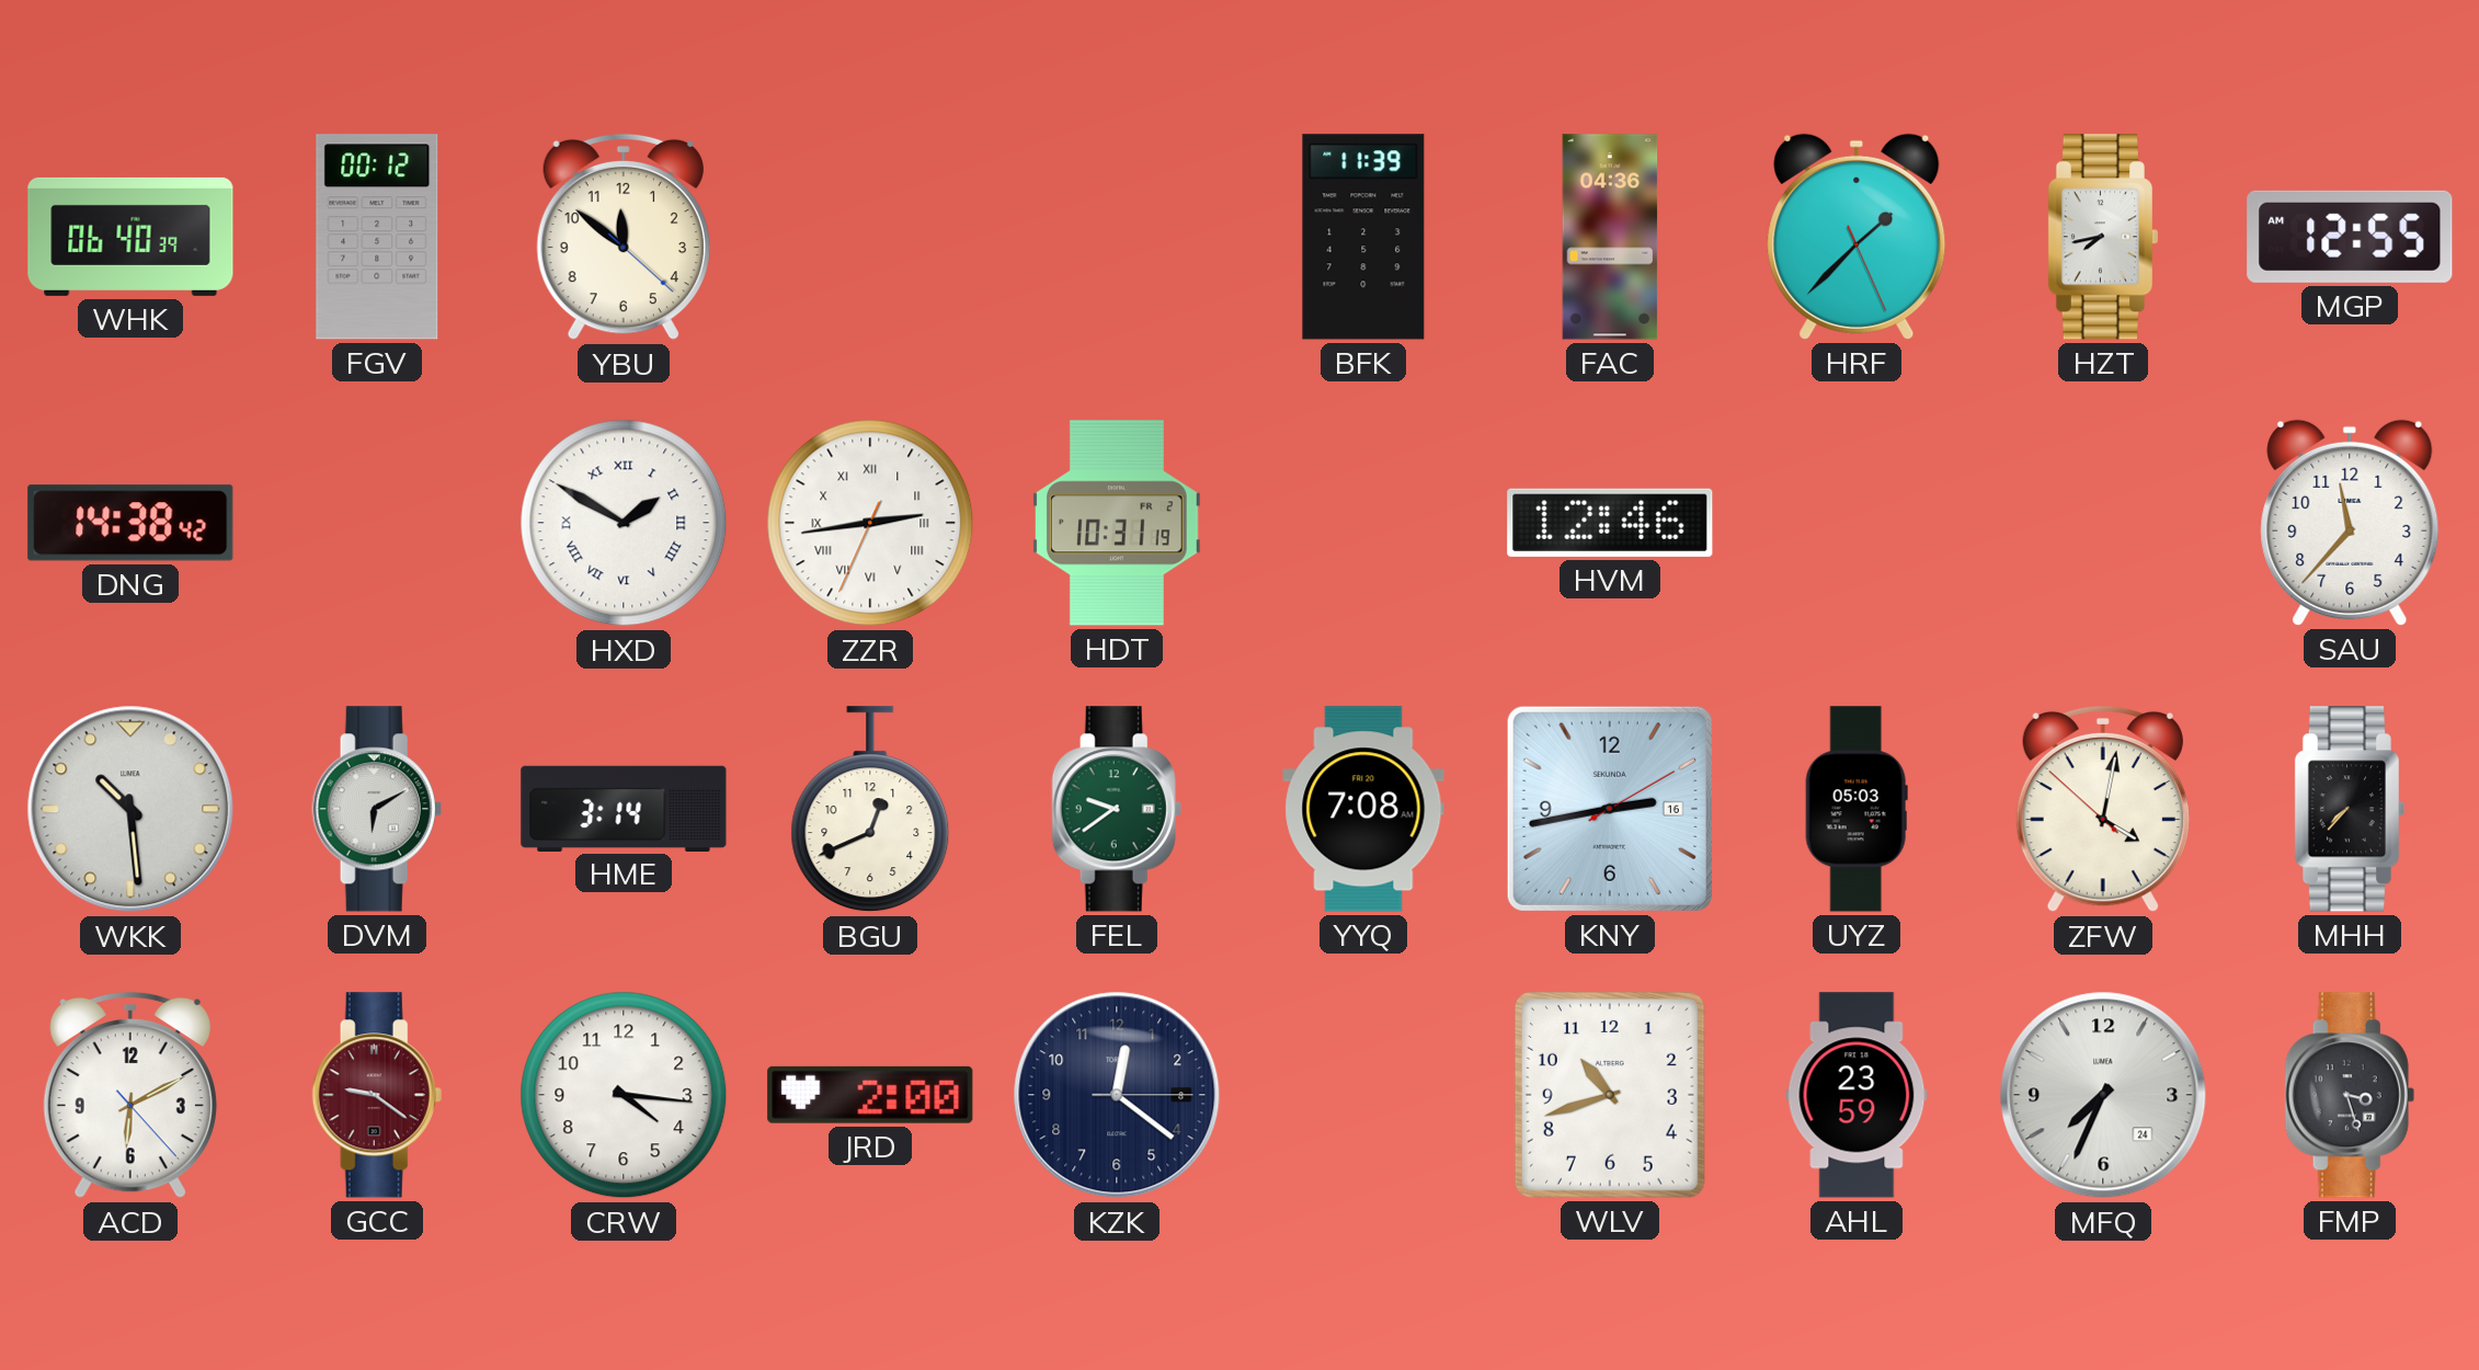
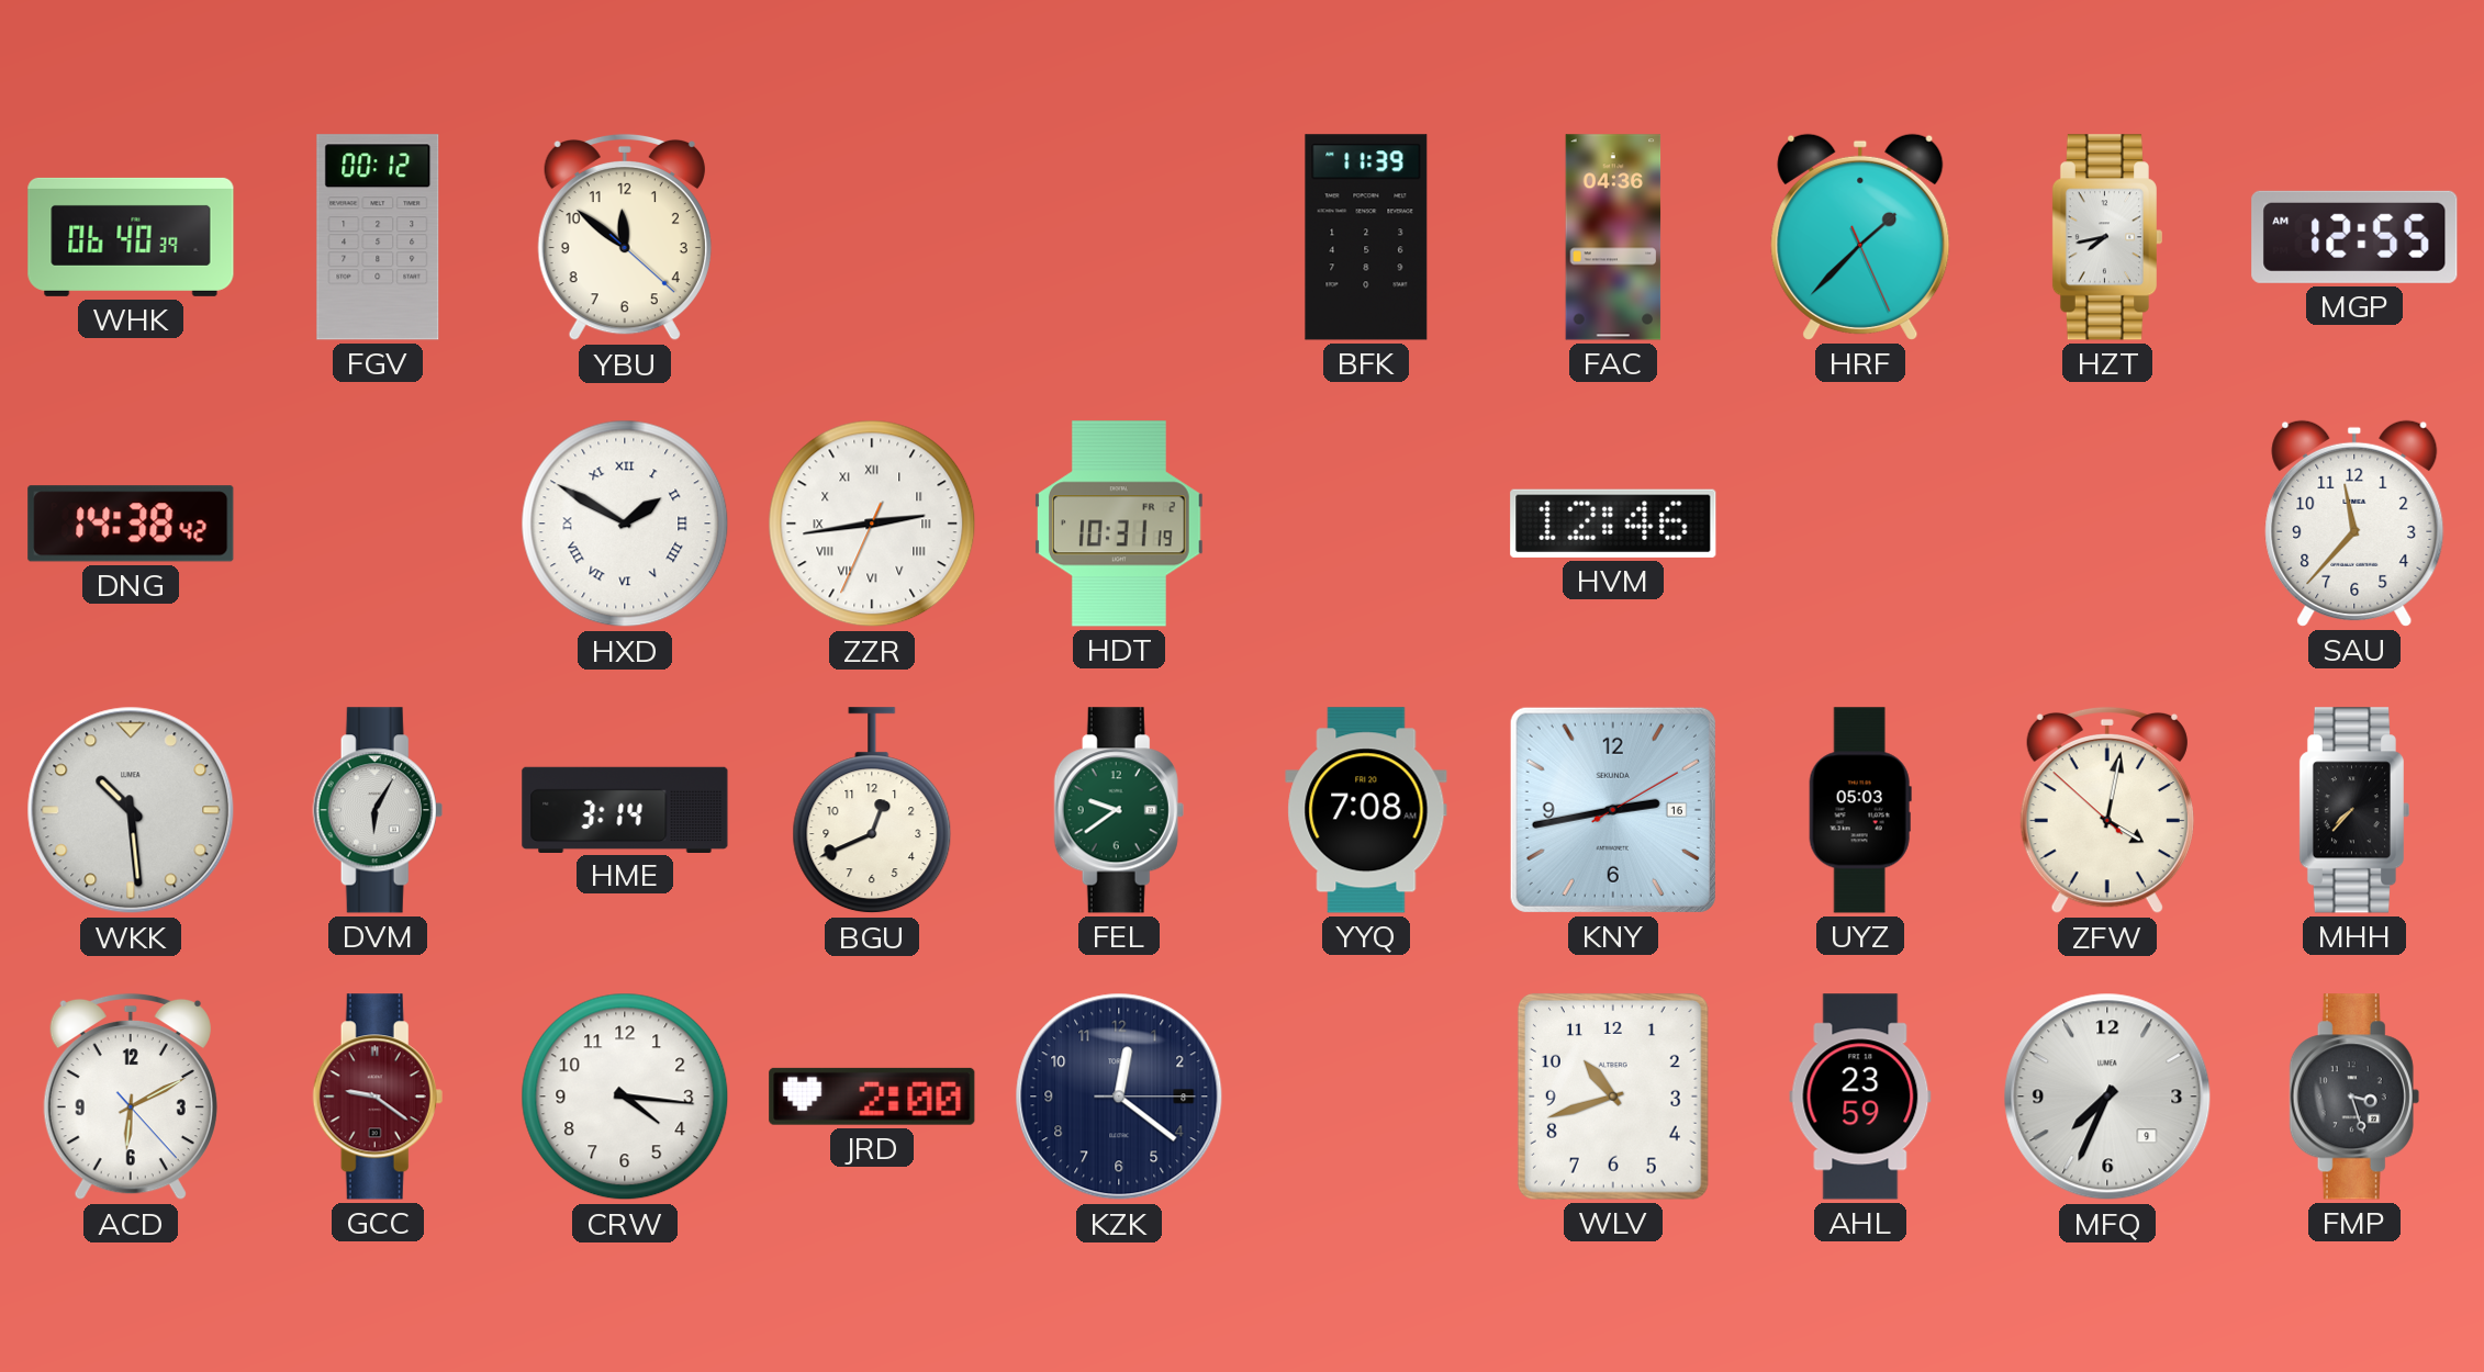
DVM: 6:10 -> 6:05 (378, 810)
MFQ date: 24 -> 9 (2107, 1097)
